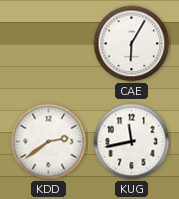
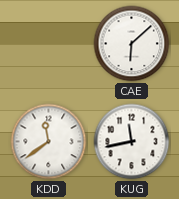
CAE: 6:05 -> 6:08 (132, 44)
KDD: 2:39 -> 11:39 (49, 142)
